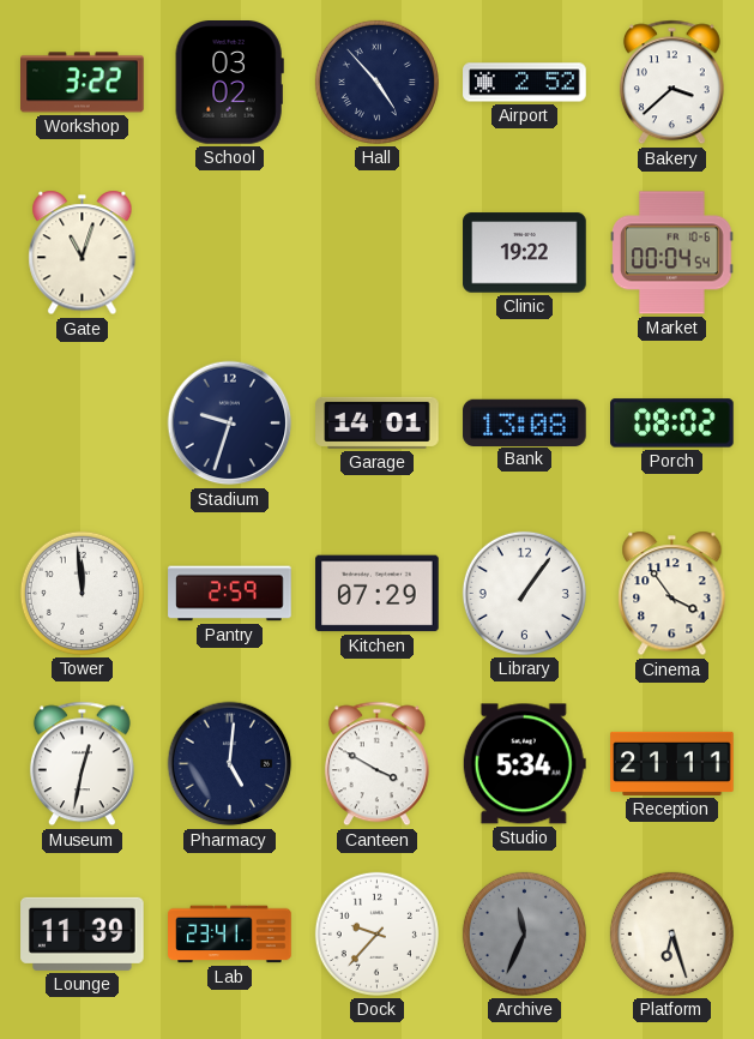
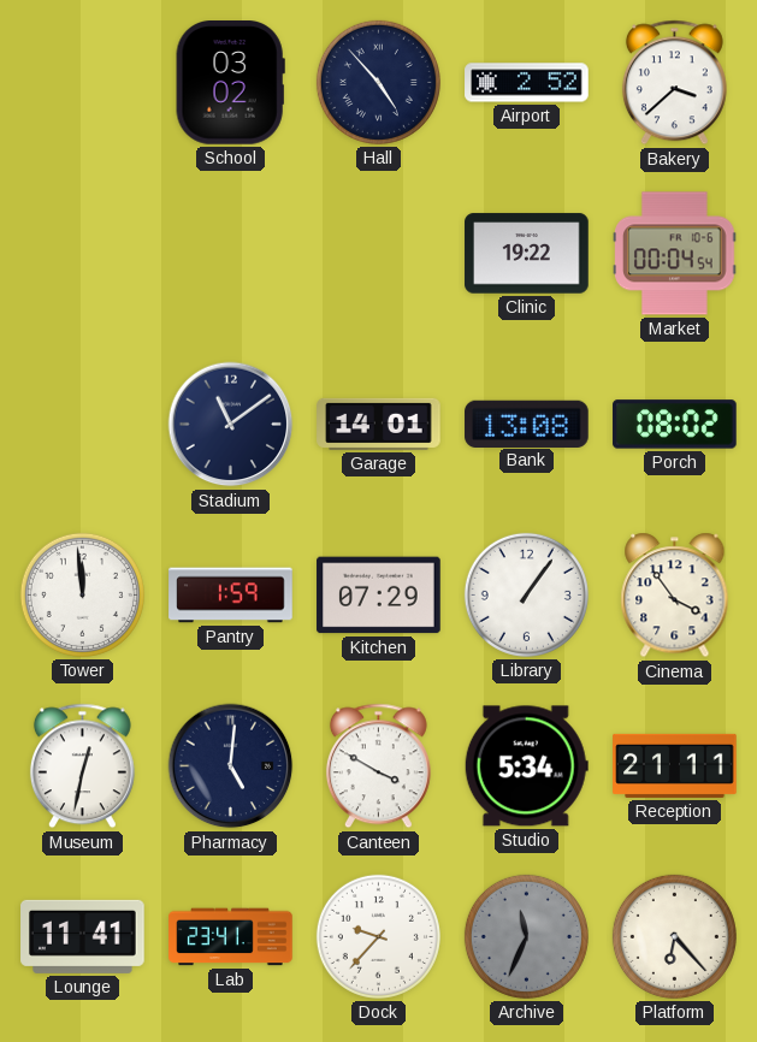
Workshop: 3:22 -> none (83, 83)
Gate: 11:03 -> none (83, 253)
Stadium: 9:33 -> 11:09 (231, 425)
Pantry: 2:59 -> 1:59 (231, 596)
Lounge: 11:39 -> 11:41 (83, 936)
Platform: 6:27 -> 6:23 (674, 936)
